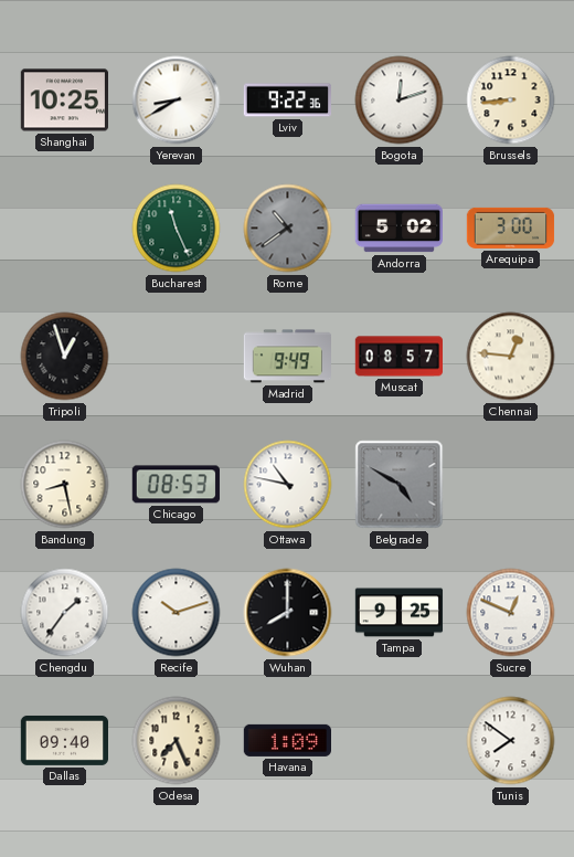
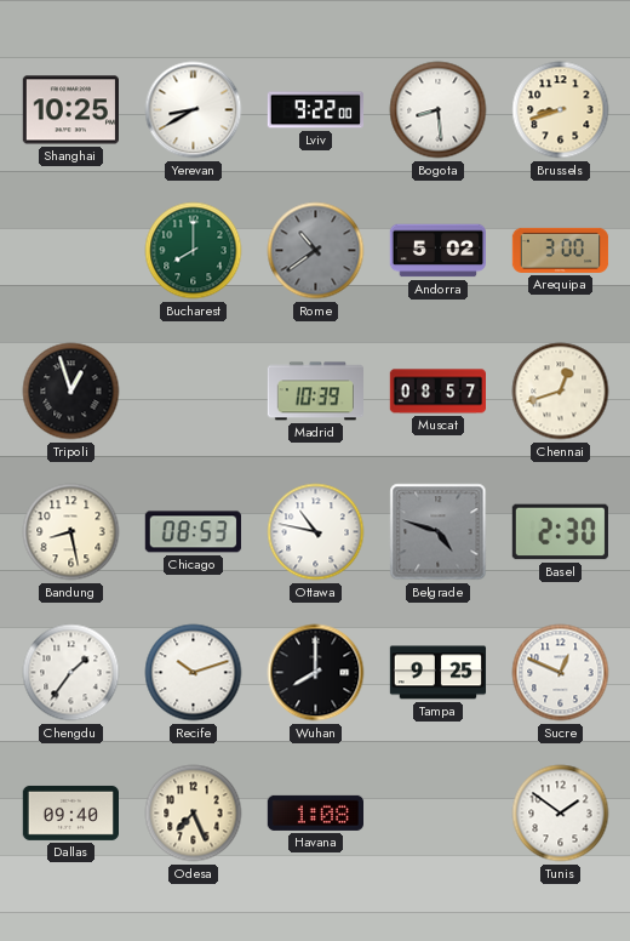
Lviv: 9:22:36 -> 9:22:00 (315, 110)
Bogota: 12:12 -> 8:29 (439, 110)
Brussels: 8:44 -> 8:42 (561, 110)
Bucharest: 11:26 -> 8:00 (194, 251)
Madrid: 9:49 -> 10:39 (315, 392)
Chennai: 12:46 -> 12:42 (561, 392)
Belgrade: 4:50 -> 4:48 (439, 532)
Basel: none -> 2:30 (560, 532)
Havana: 1:09 -> 1:08 (315, 812)
Tunis: 7:51 -> 1:51 (561, 814)
